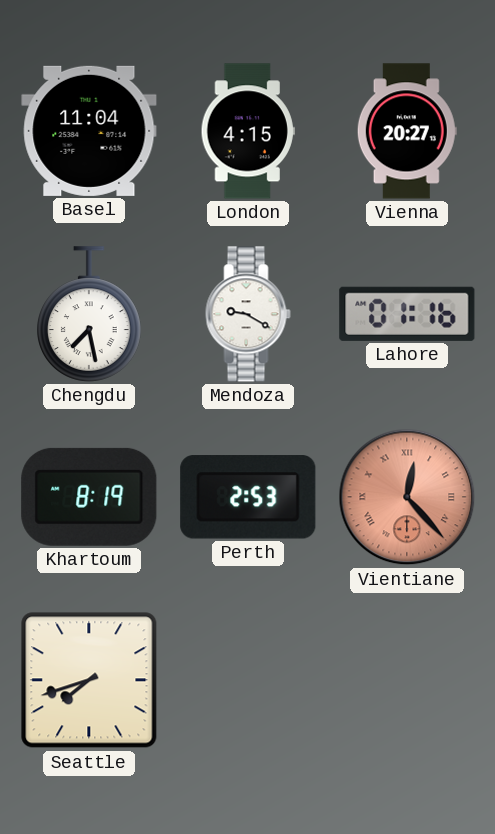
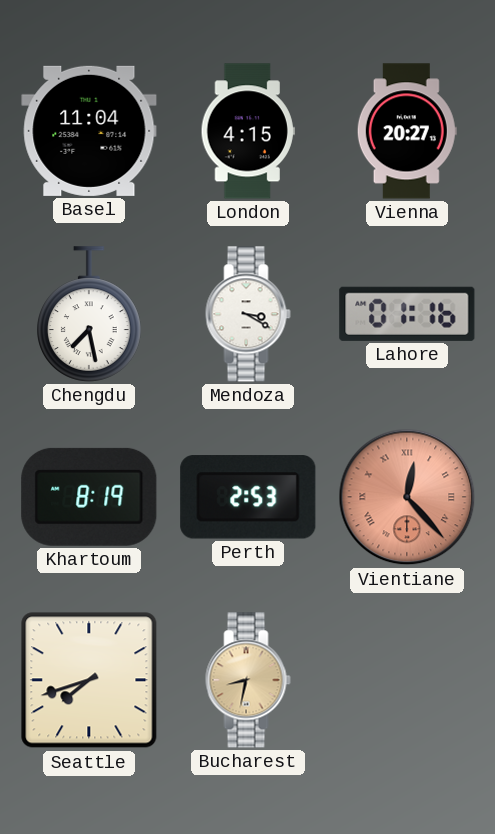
Mendoza: 9:20 -> 3:20 (248, 314)
Bucharest: none -> 8:32 (248, 680)
